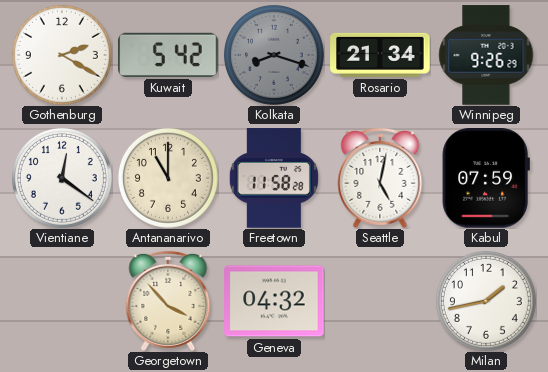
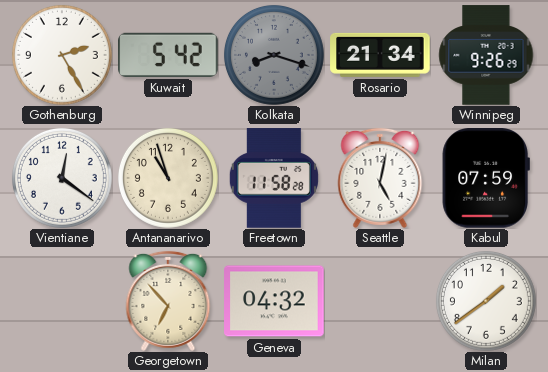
Gothenburg: 2:20 -> 2:25 (62, 55)
Antananarivo: 11:00 -> 10:57 (168, 178)
Georgetown: 3:53 -> 6:53 (168, 301)
Milan: 1:43 -> 1:39 (486, 301)
